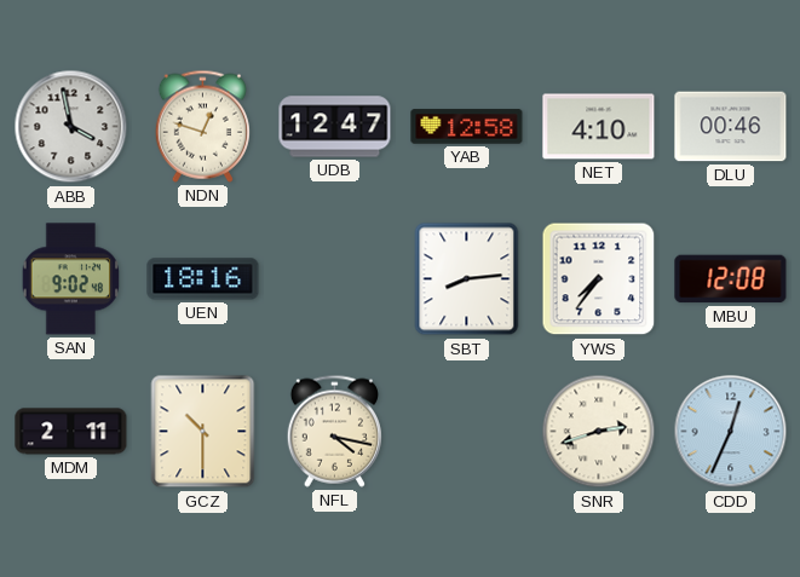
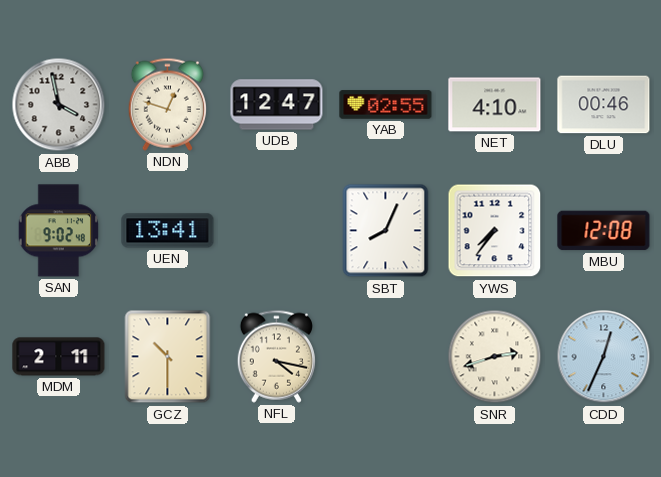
YAB: 12:58 -> 02:55 (386, 105)
UEN: 18:16 -> 13:41 (168, 231)
SBT: 8:14 -> 8:04 (386, 231)
